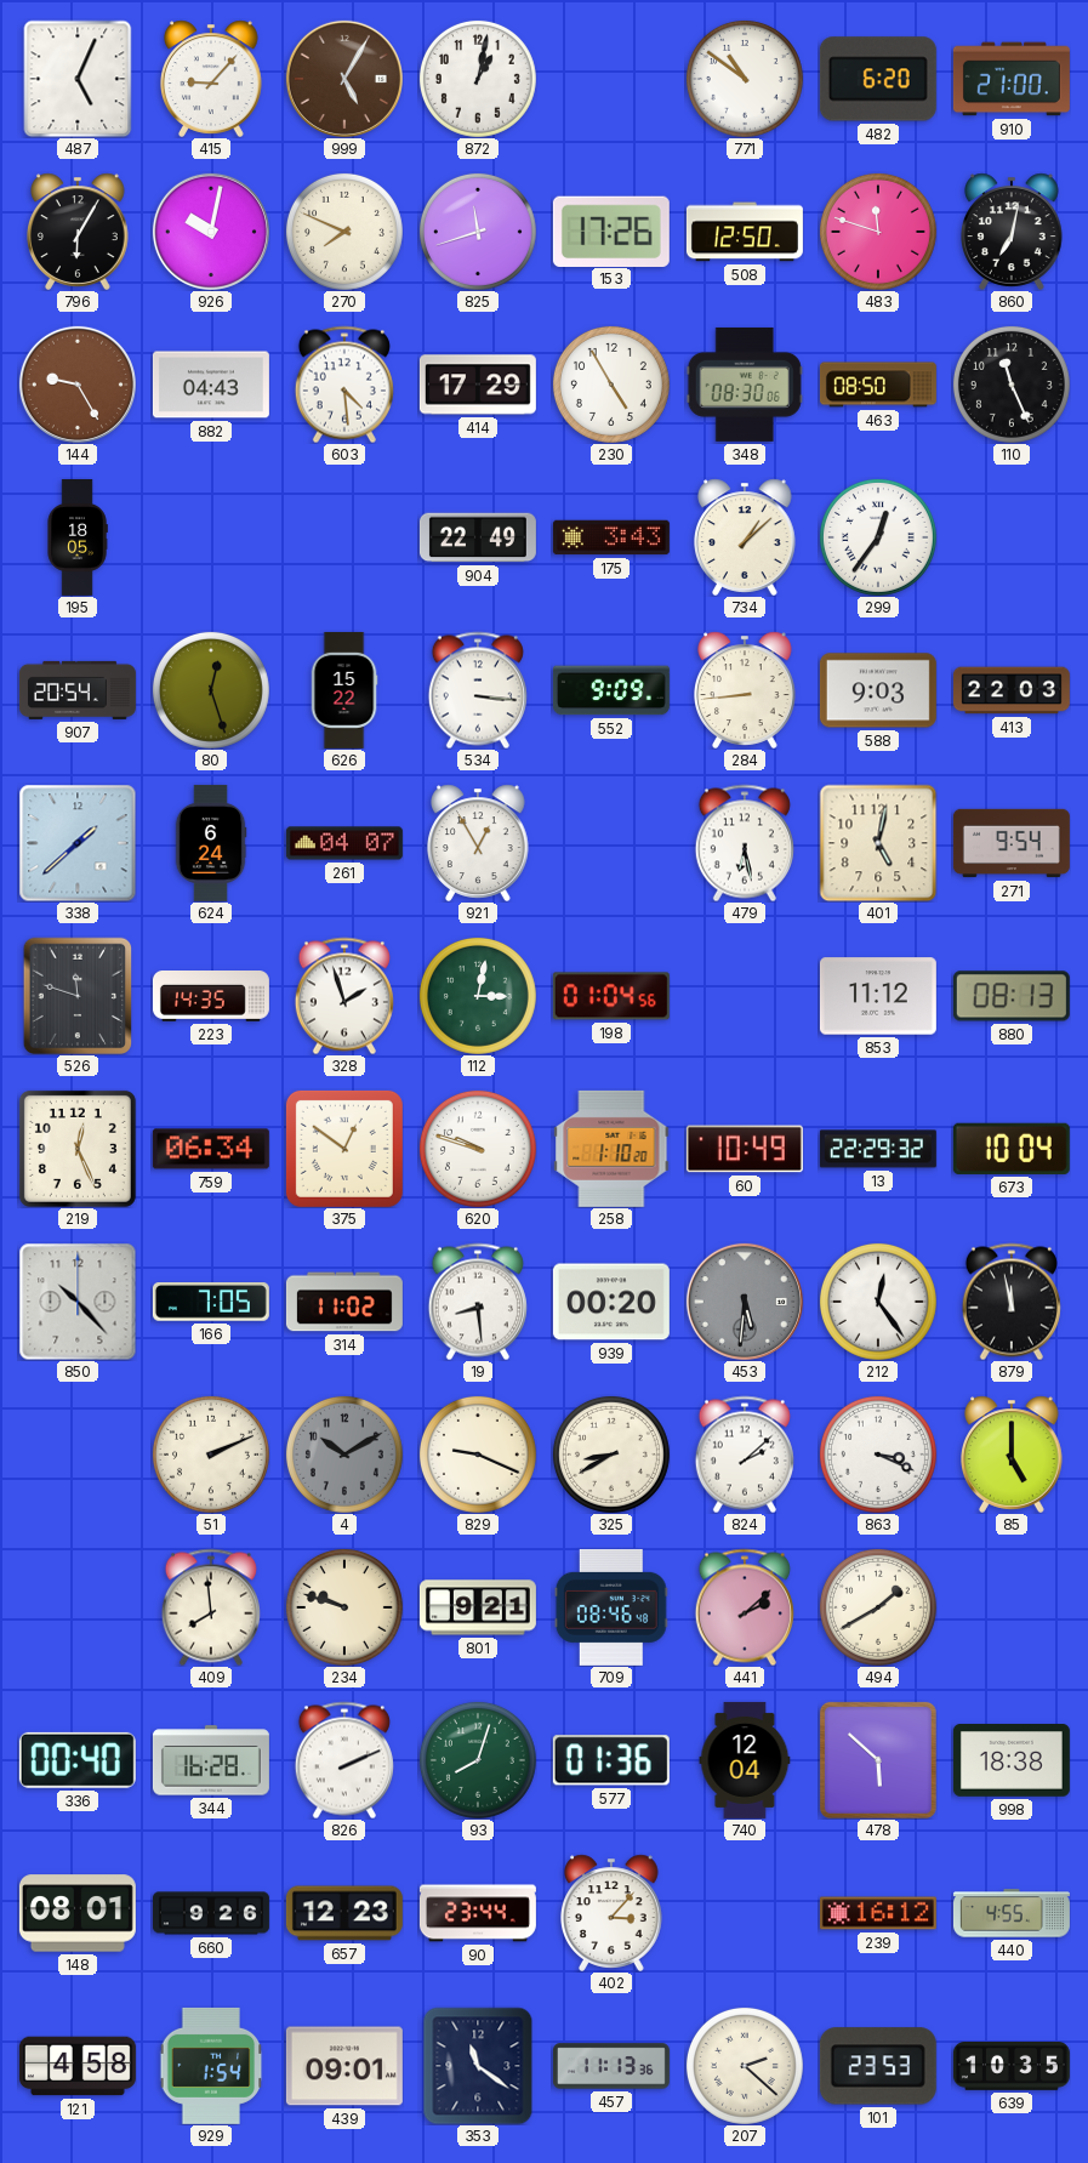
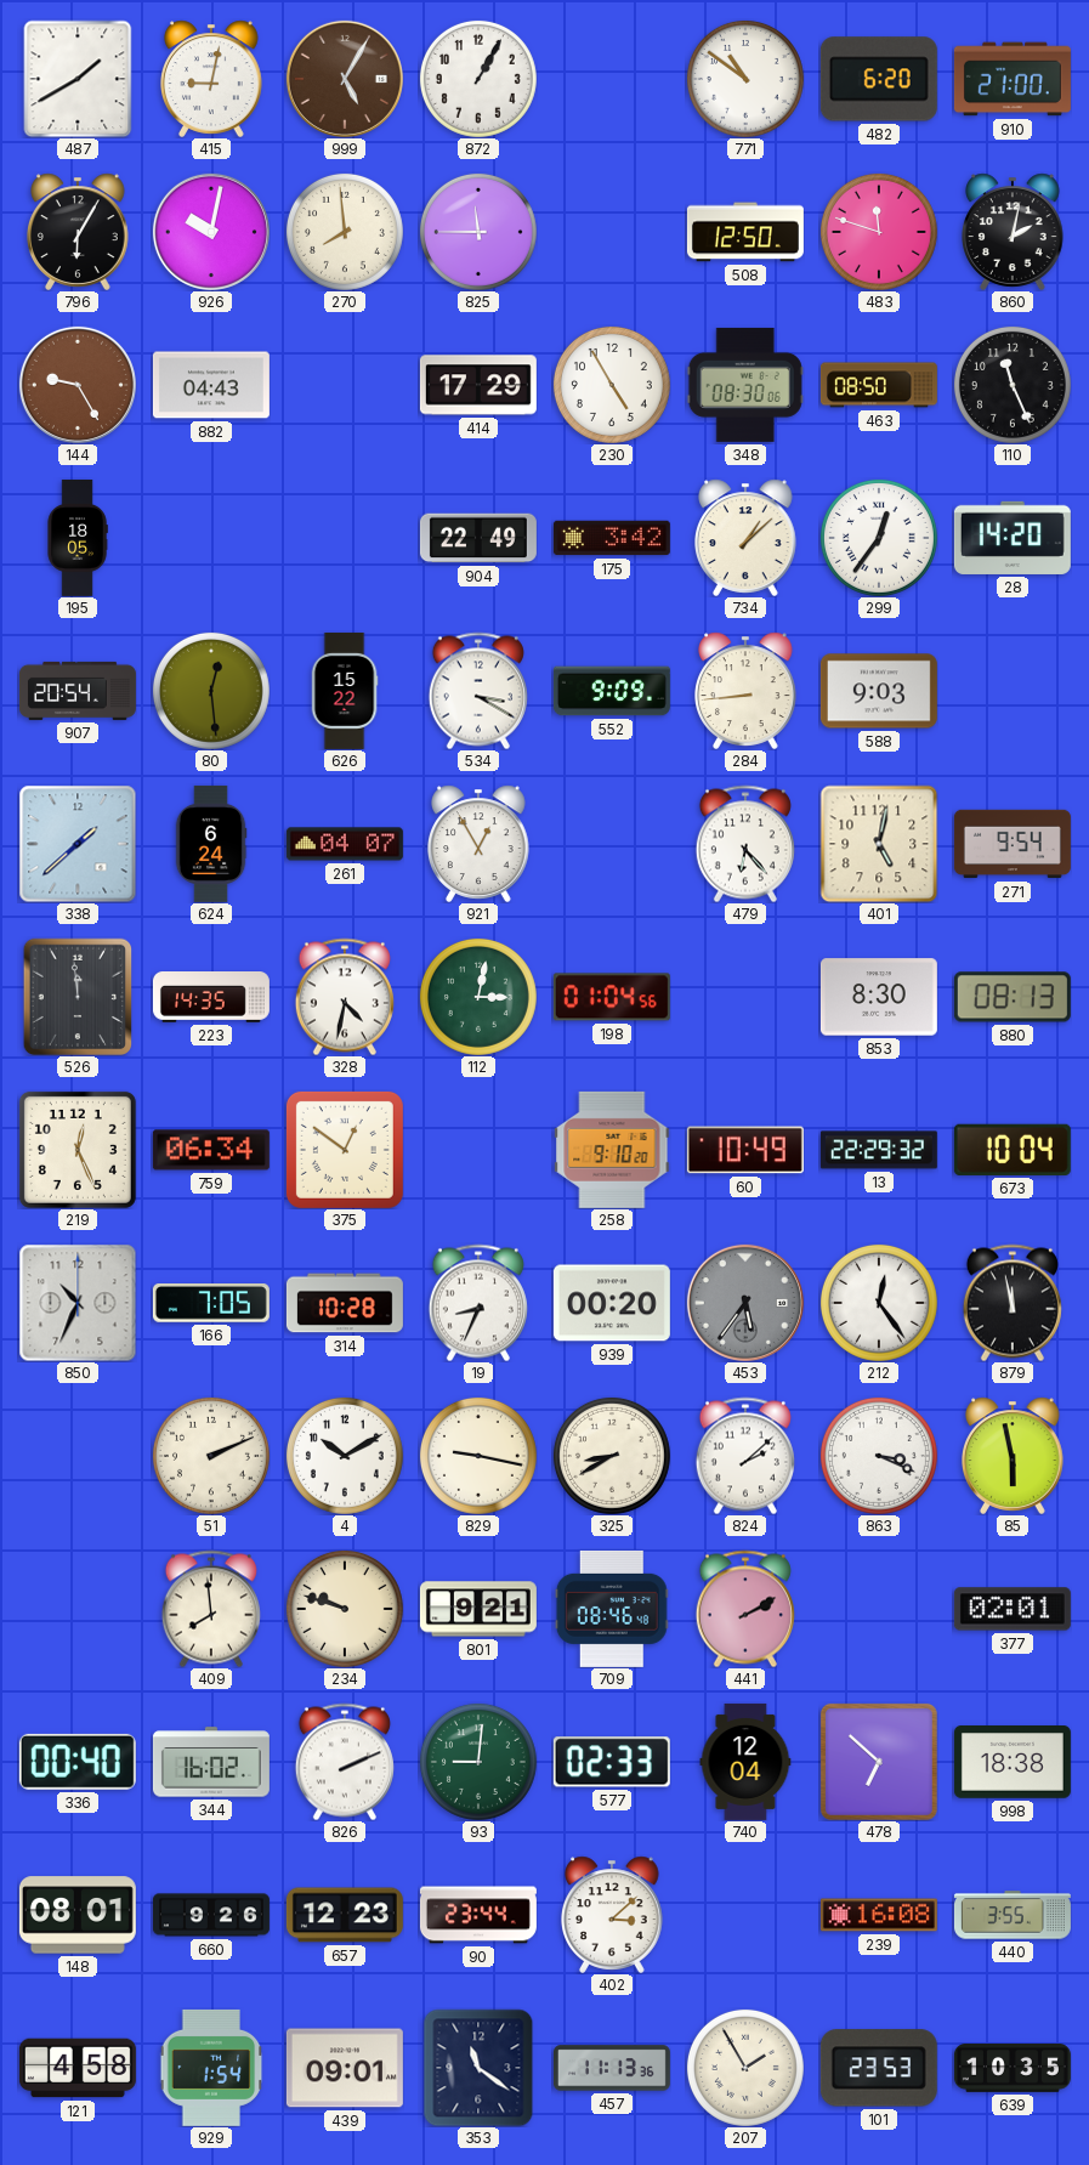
487: 5:04 -> 1:40 (78, 79)
415: 9:07 -> 9:02 (212, 79)
872: 1:02 -> 1:05 (478, 79)
270: 7:49 -> 7:59 (345, 232)
825: 11:42 -> 11:45 (478, 232)
153: 17:26 -> none (611, 230)
860: 7:02 -> 2:02 (1014, 232)
603: 4:29 -> none (344, 385)
175: 3:43 -> 3:42 (612, 538)
28: none -> 14:20 (1013, 538)
80: 12:27 -> 12:29 (211, 691)
534: 3:16 -> 3:20 (478, 691)
413: 22:03 -> none (1012, 690)
479: 6:28 -> 6:23 (745, 844)
526: 11:48 -> 11:59 (78, 997)
328: 1:57 -> 4:32 (345, 997)
853: 11:12 -> 8:30 (879, 997)
620: 9:48 -> none (478, 1149)
258: 1:10 -> 9:10 (612, 1150)
850: 10:23 -> 10:34 (78, 1303)
314: 11:02 -> 10:28 (345, 1303)
19: 8:29 -> 8:34 (478, 1303)
453: 5:31 -> 5:36 (745, 1303)
4 dial: grey -> white (345, 1456)
829: 9:19 -> 9:17 (478, 1456)
85: 5:00 -> 5:58 (1014, 1456)
441: 2:08 -> 2:10 (745, 1609)
494: 1:40 -> none (878, 1607)
377: none -> 02:01 (1013, 1609)
344: 16:28 -> 16:02 (211, 1762)
93: 8:03 -> 9:01 (478, 1762)
577: 01:36 -> 02:33 (612, 1762)
478: 5:52 -> 6:52 (879, 1762)
402: 3:07 -> 3:08 (613, 1915)
239: 16:12 -> 16:08 (879, 1915)
440: 4:55 -> 3:55 (1013, 1915)
207: 2:22 -> 1:55 (745, 2068)
